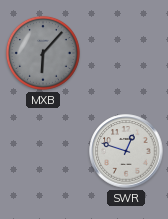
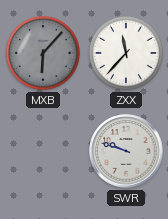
ZXX: none -> 11:37 (126, 53)
SWR: 12:48 -> 9:48 (126, 151)
